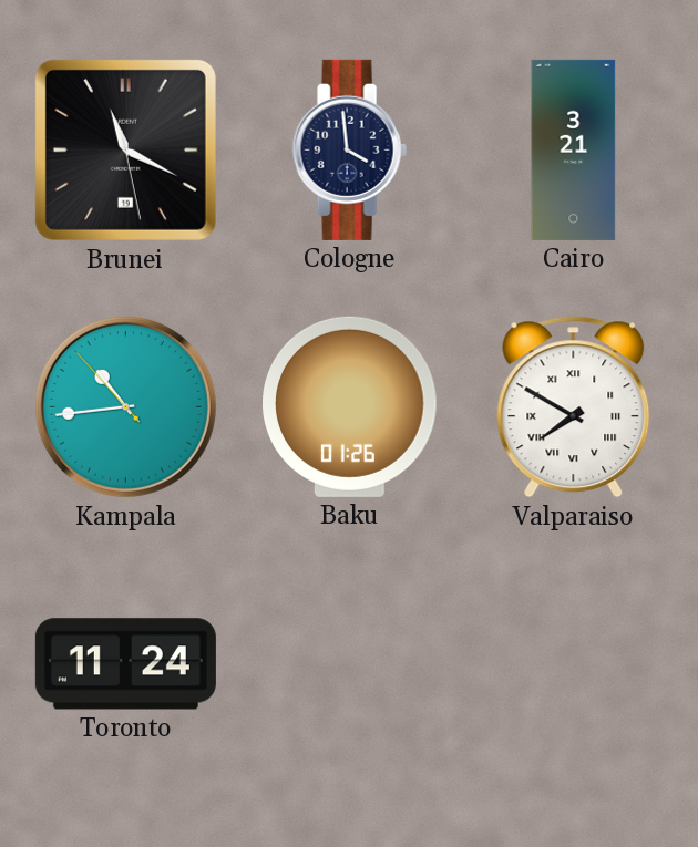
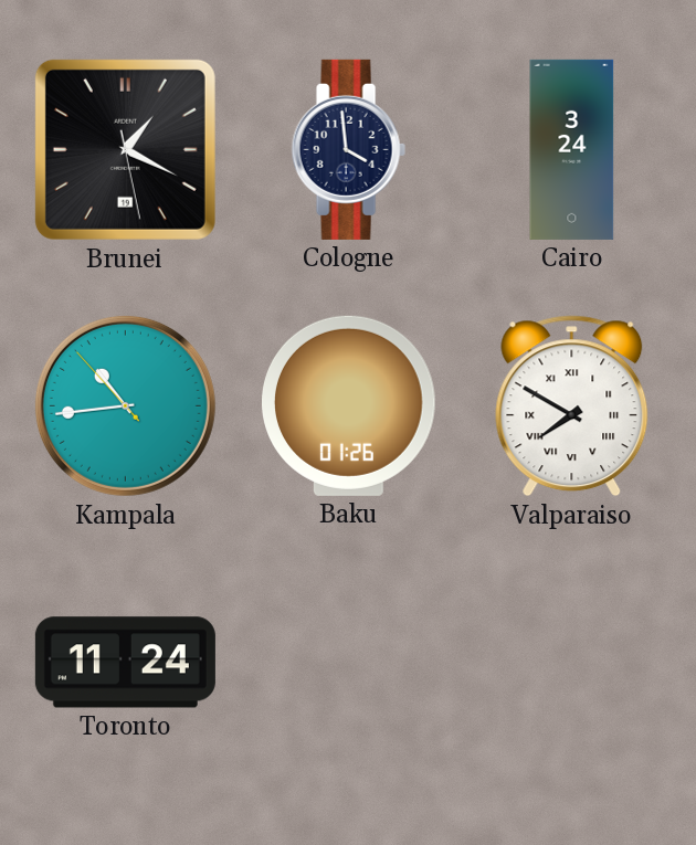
Brunei: 11:19 -> 1:19 (125, 149)
Cairo: 3:21 -> 3:24 (572, 149)
